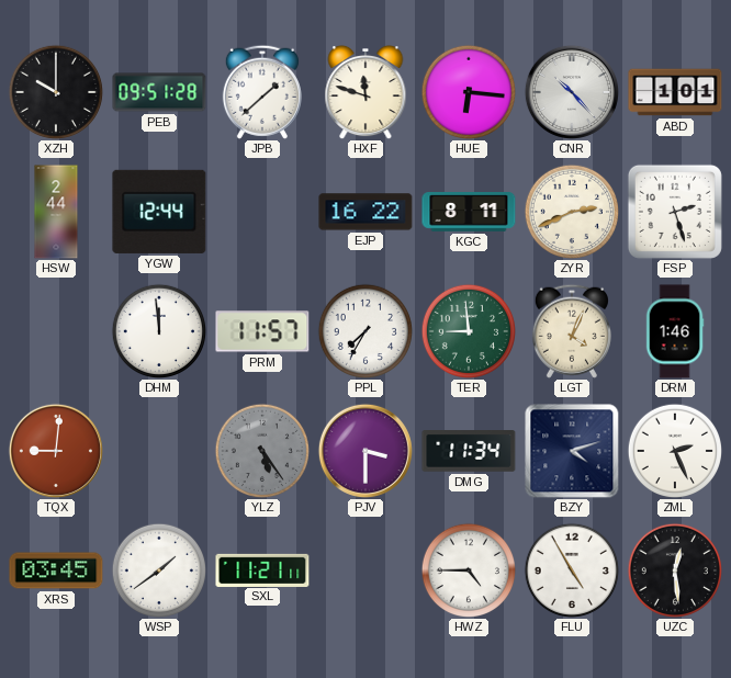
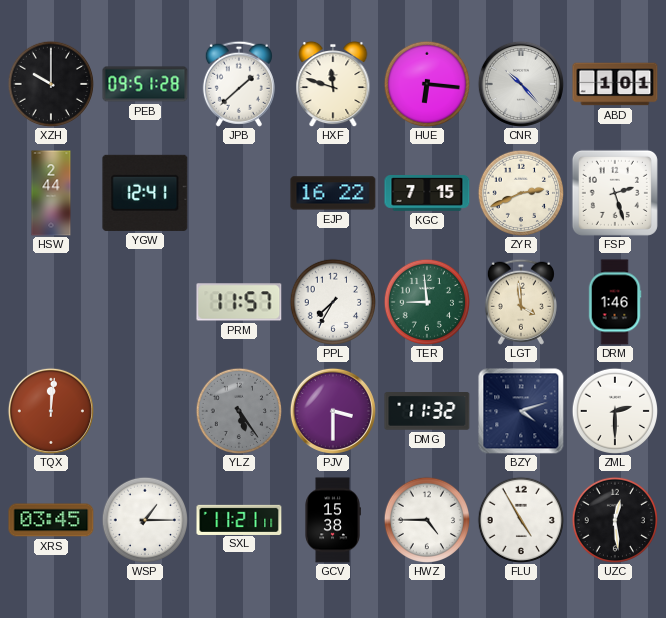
YGW: 12:44 -> 12:41 (145, 193)
KGC: 8:11 -> 7:15 (427, 194)
DHM: 11:59 -> none (158, 330)
LGT: 4:04 -> 3:59 (521, 302)
TQX: 9:01 -> 12:01 (51, 411)
DMG: 11:34 -> 11:32 (427, 412)
ZML: 2:26 -> 2:30 (614, 410)
WSP: 1:39 -> 1:15 (144, 519)
GCV: none -> 15:38 (333, 520)
